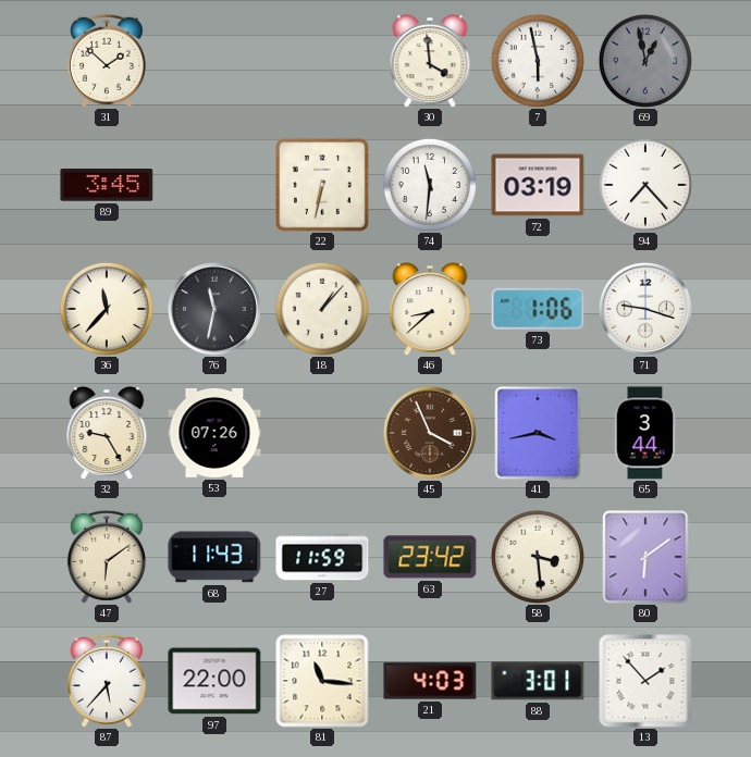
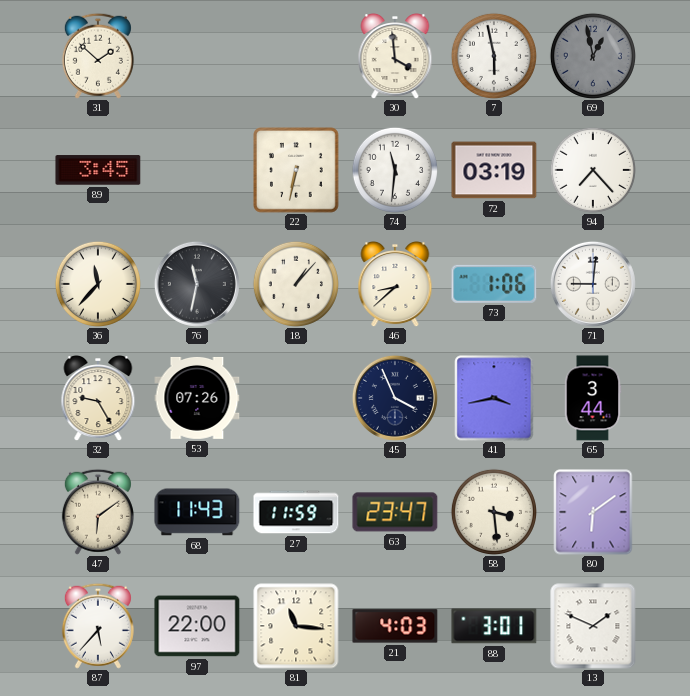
71: 9:18 -> 9:01 (593, 284)
45 dial: brown -> navy (395, 398)
63: 23:42 -> 23:47 (395, 512)
13: 1:53 -> 1:49 (593, 626)
